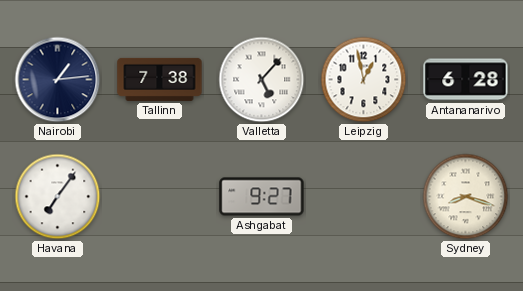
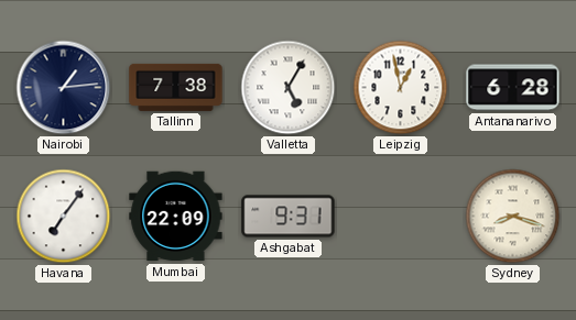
Valletta: 5:07 -> 5:05 (289, 88)
Mumbai: none -> 22:09 (176, 217)
Ashgabat: 9:27 -> 9:31 (289, 217)
